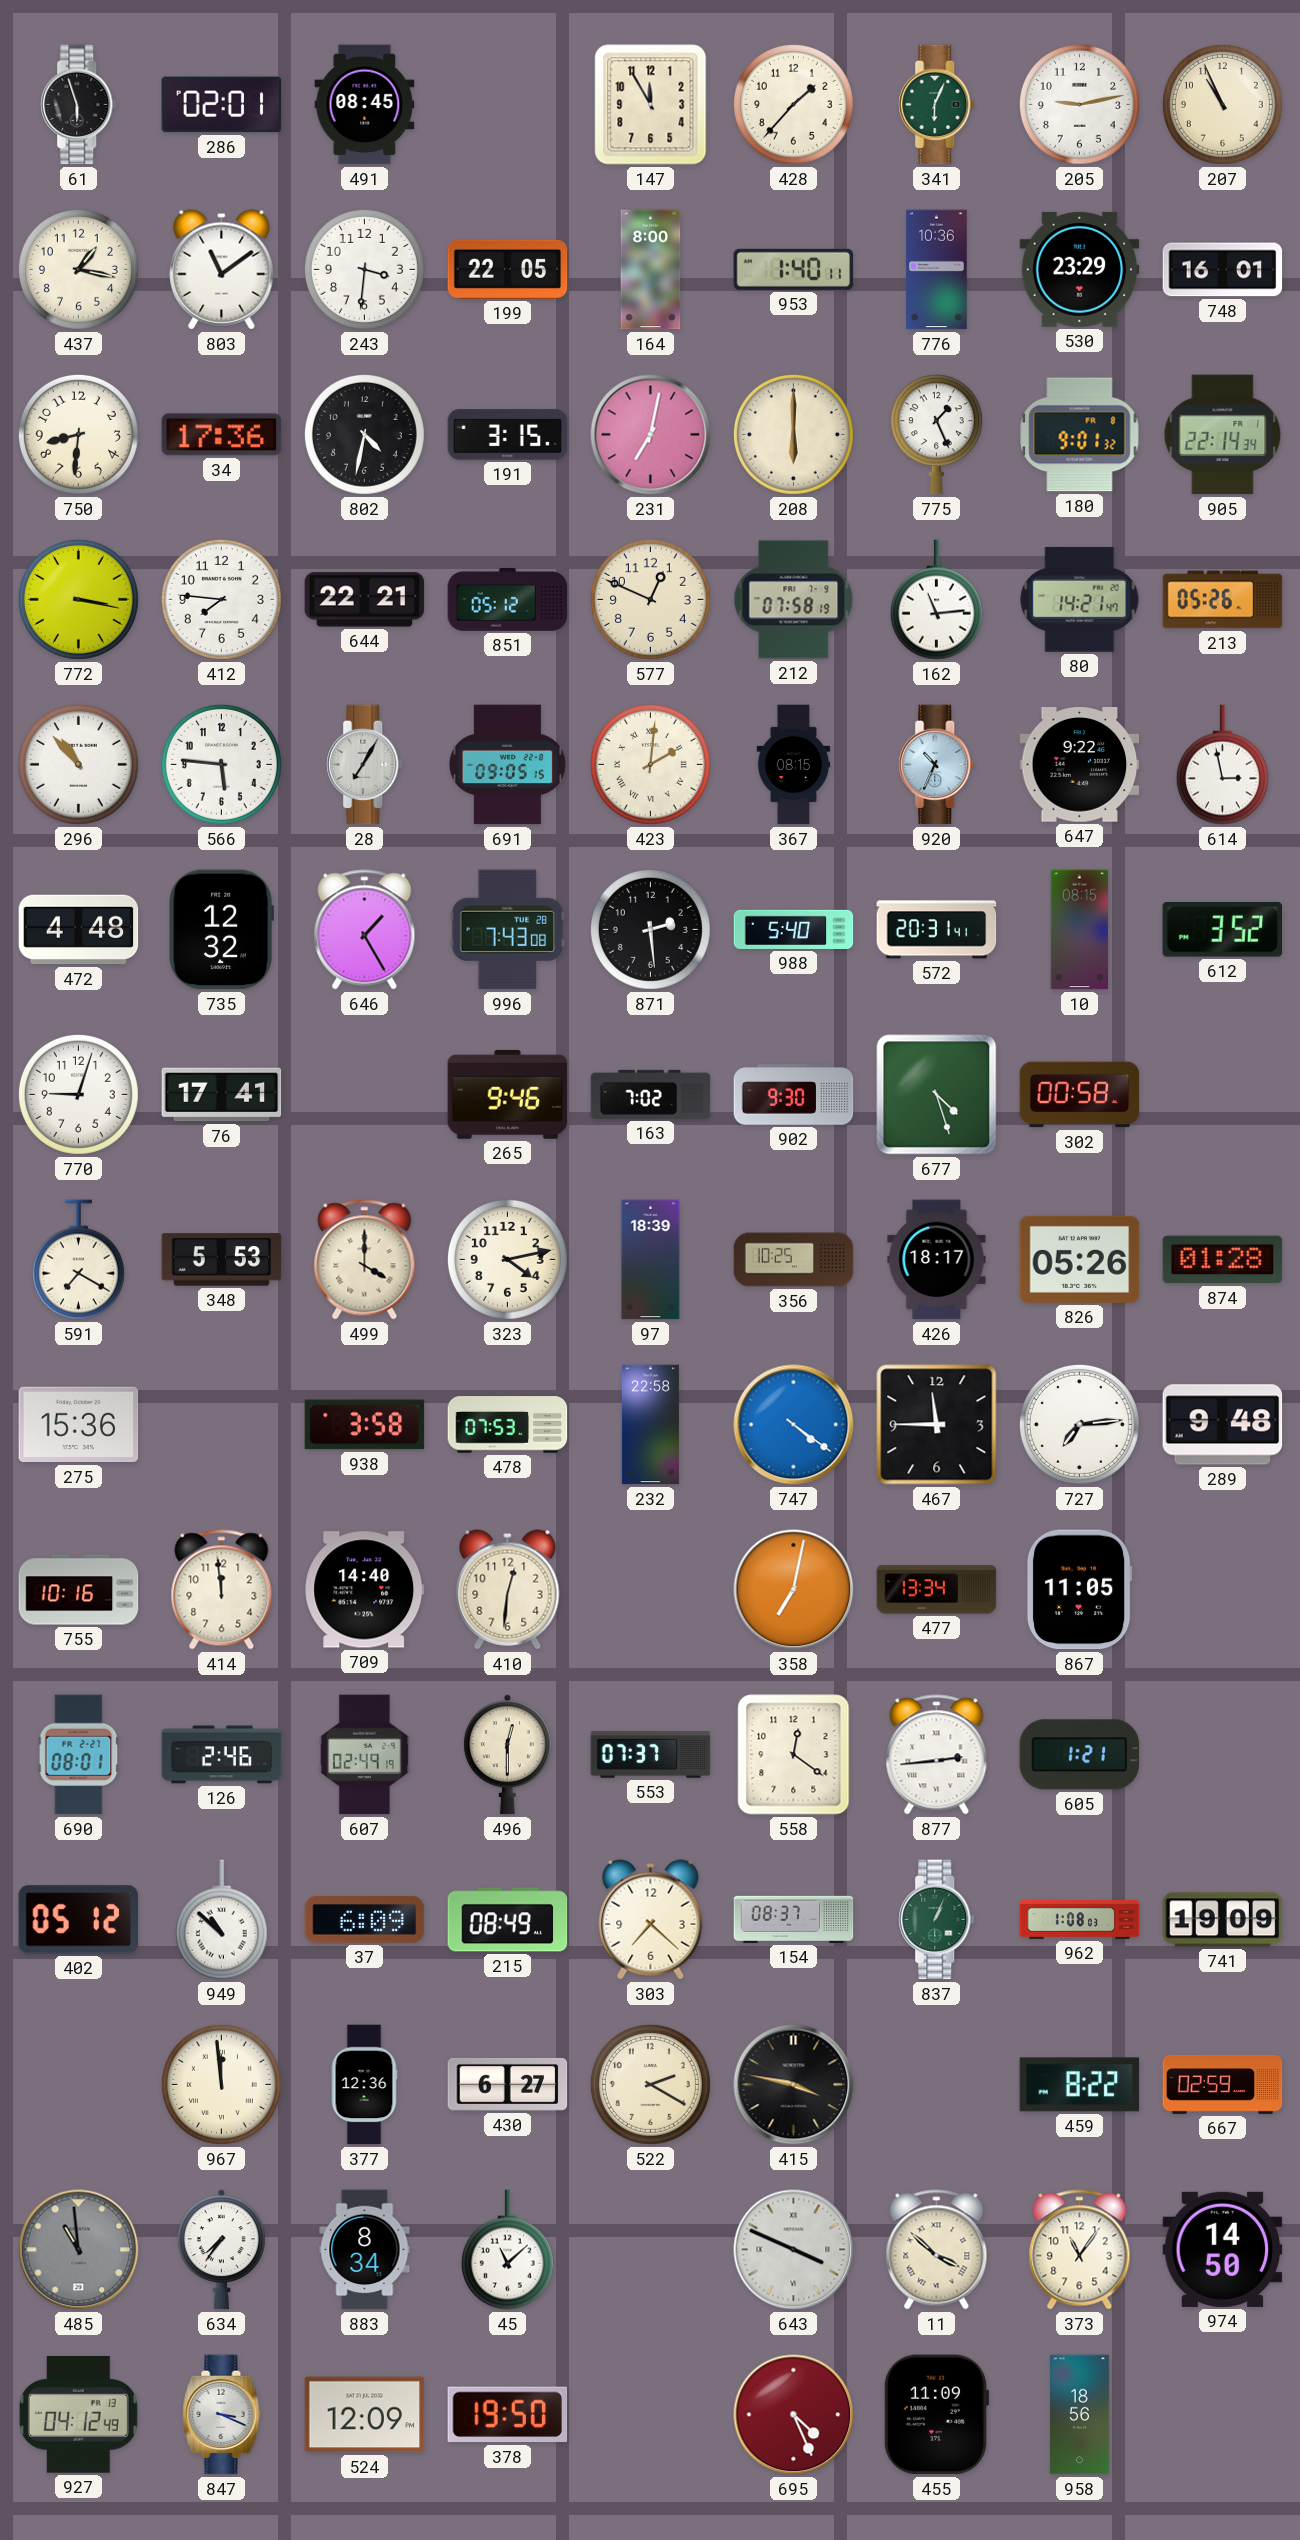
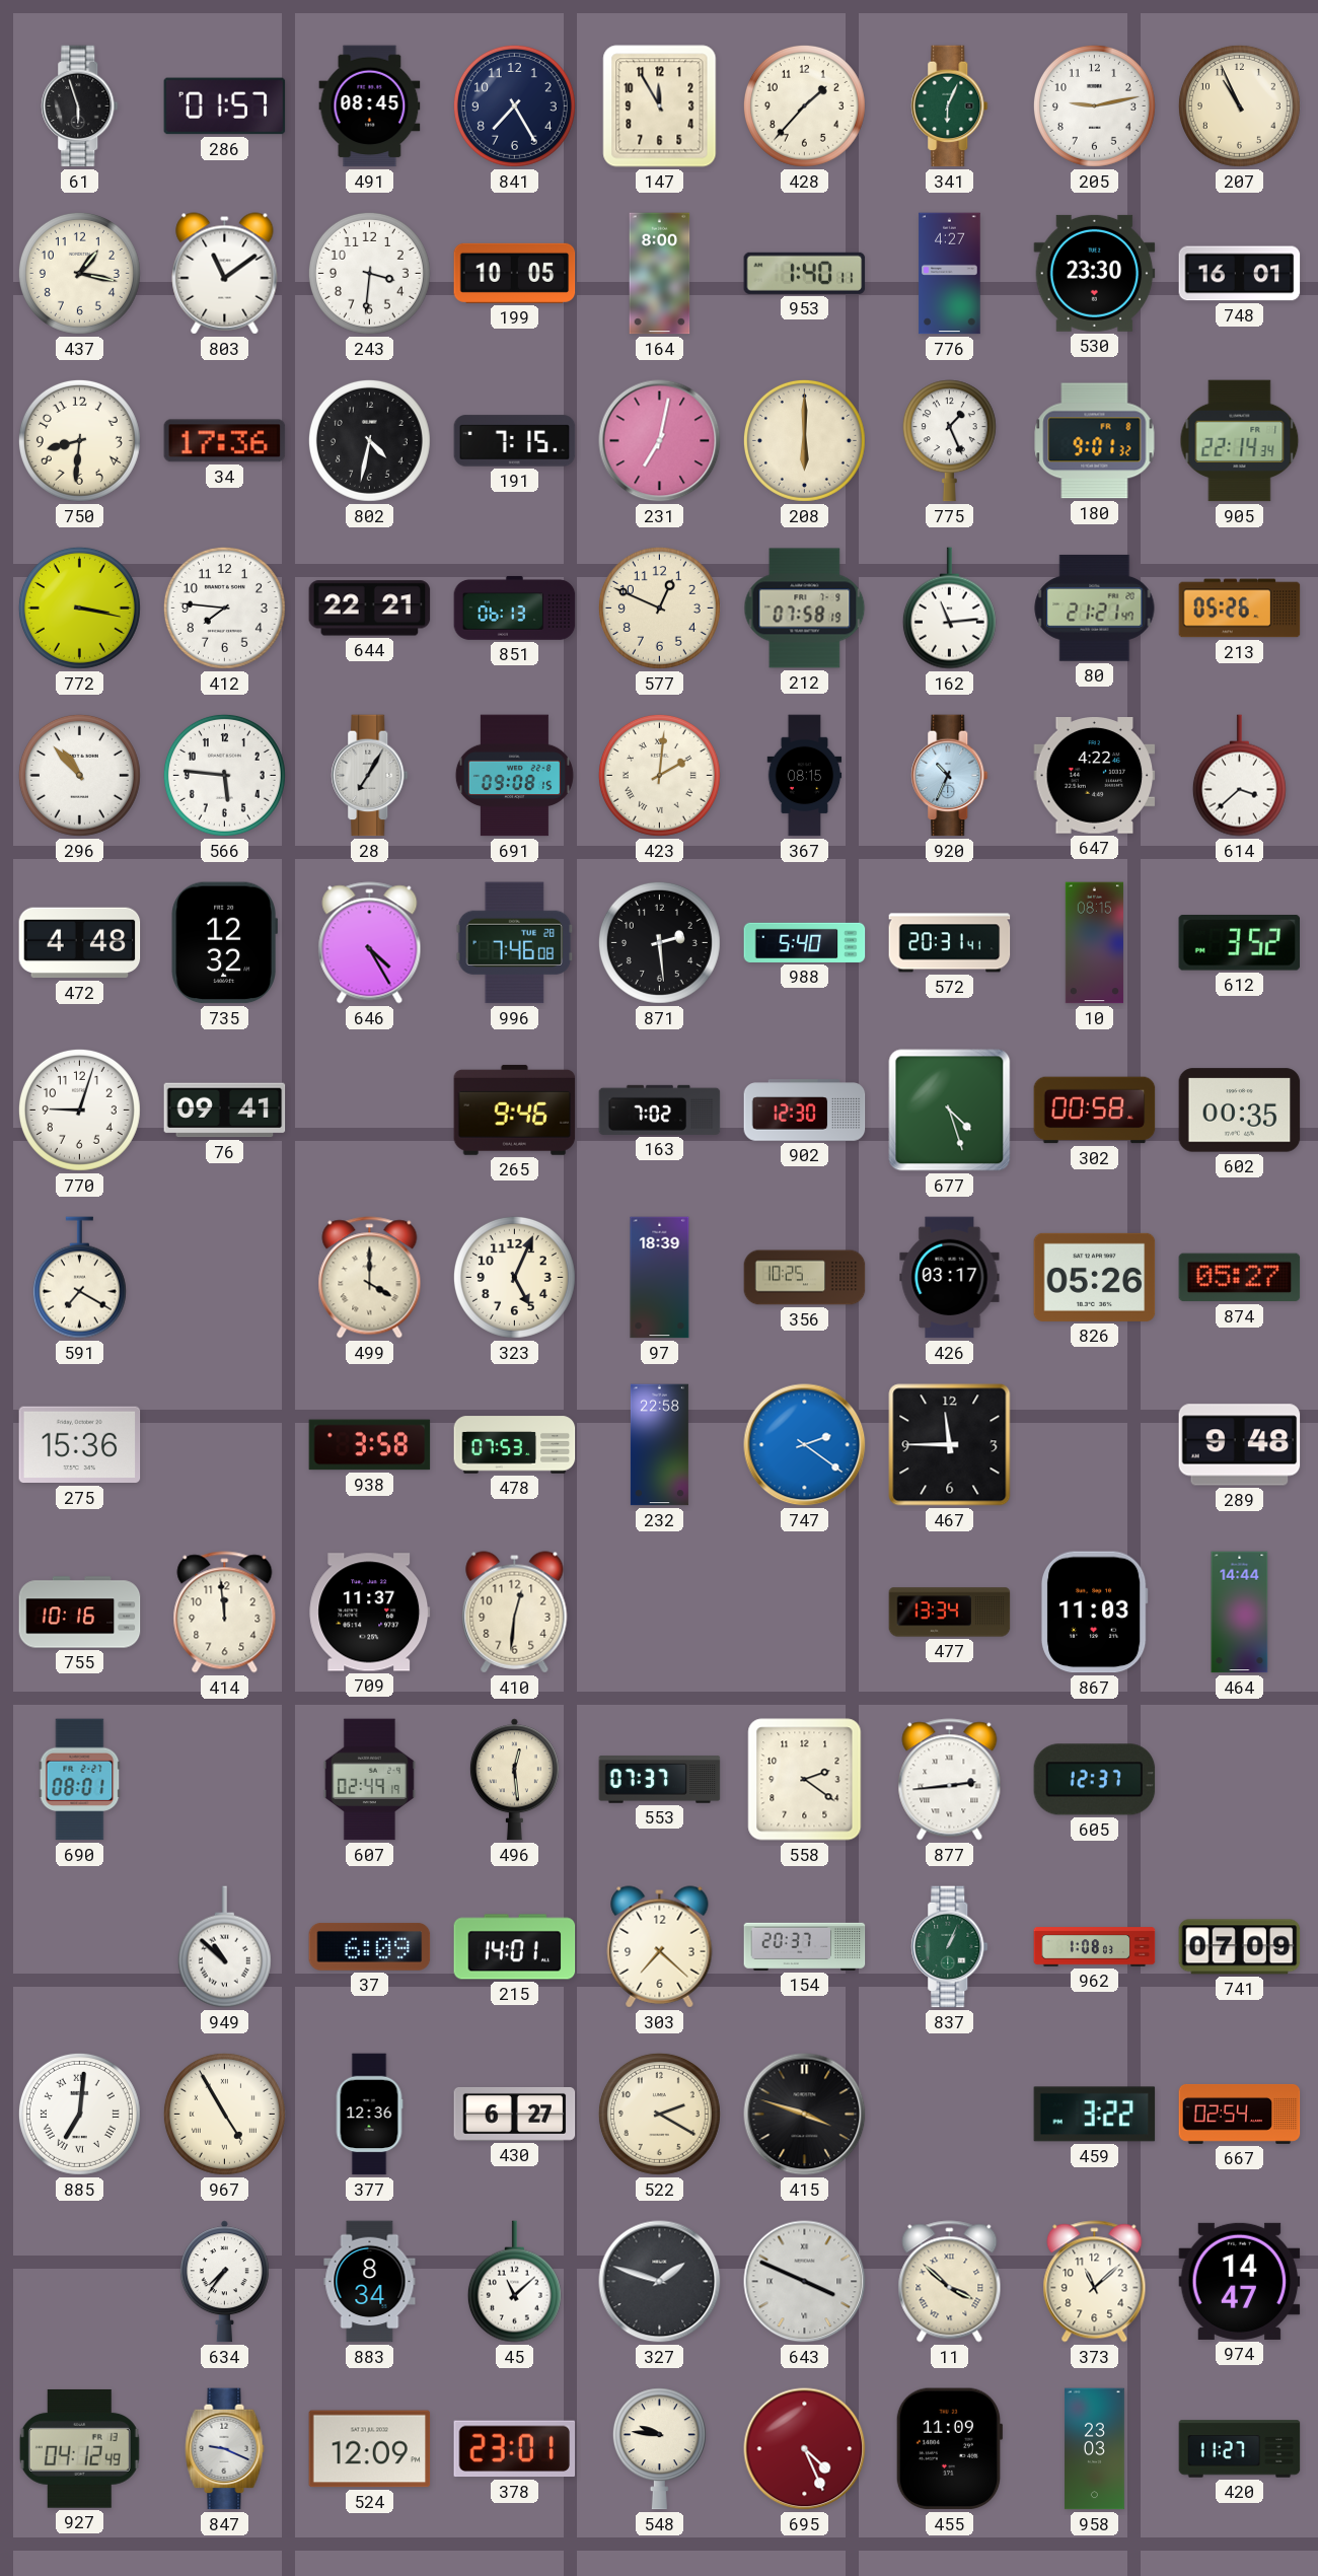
286: 02:01 -> 01:57 (225, 106)
841: none -> 7:25 (514, 105)
199: 22:05 -> 10:05 (515, 273)
776: 10:36 -> 4:27 (950, 274)
530: 23:29 -> 23:30 (1095, 273)
191: 3:15 -> 7:15 (515, 441)
851: 05:12 -> 06:13 (515, 607)
80: 14:21 -> 21:21 (1095, 609)
691: 09:05 -> 09:08 (514, 776)
647: 9:22 -> 4:22 (1095, 776)
614: 2:58 -> 3:38 (1239, 776)
646: 1:25 -> 4:25 (370, 943)
996: 7:43 -> 7:46 (515, 943)
76: 17:41 -> 09:41 (225, 1111)
902: 9:30 -> 12:30 (805, 1111)
602: none -> 00:35 (1240, 1111)
348: 5:53 -> none (222, 1260)
323: 4:13 -> 5:04 (514, 1277)
426: 18:17 -> 03:17 (950, 1278)
874: 01:28 -> 05:27 (1240, 1278)
747: 4:21 -> 2:21 (805, 1445)
727: 7:14 -> none (1079, 1424)
709: 14:40 -> 11:37 (370, 1613)
358: 7:02 -> none (794, 1590)
867: 11:05 -> 11:03 (1094, 1613)
464: none -> 14:44 (1240, 1613)
126: 2:46 -> none (222, 1755)
496: 12:30 -> 12:29 (514, 1780)
558: 12:21 -> 2:21 (805, 1780)
605: 1:21 -> 12:37 (1095, 1780)
402: 05:12 -> none (78, 1920)
215: 08:49 -> 14:01 (515, 1947)
154: 08:37 -> 20:37 (805, 1946)
741: 19:09 -> 07:09 (1240, 1947)
885: none -> 7:01 (79, 2114)
967: 11:59 -> 4:55 (224, 2114)
415: 3:47 -> 3:48 (805, 2115)
459: 8:22 -> 3:22 (1095, 2115)
667: 02:59 -> 02:54 (1240, 2114)
485: 10:59 -> none (79, 2250)
327: none -> 1:48 (660, 2282)
373: 11:06 -> 11:08 (1095, 2282)
974: 14:50 -> 14:47 (1240, 2281)
847: 3:19 -> 9:19 (225, 2449)
378: 19:50 -> 23:01 (515, 2449)
548: none -> 9:46 (659, 2449)
958: 18:56 -> 23:03 (1095, 2449)
420: none -> 11:27 (1240, 2449)
